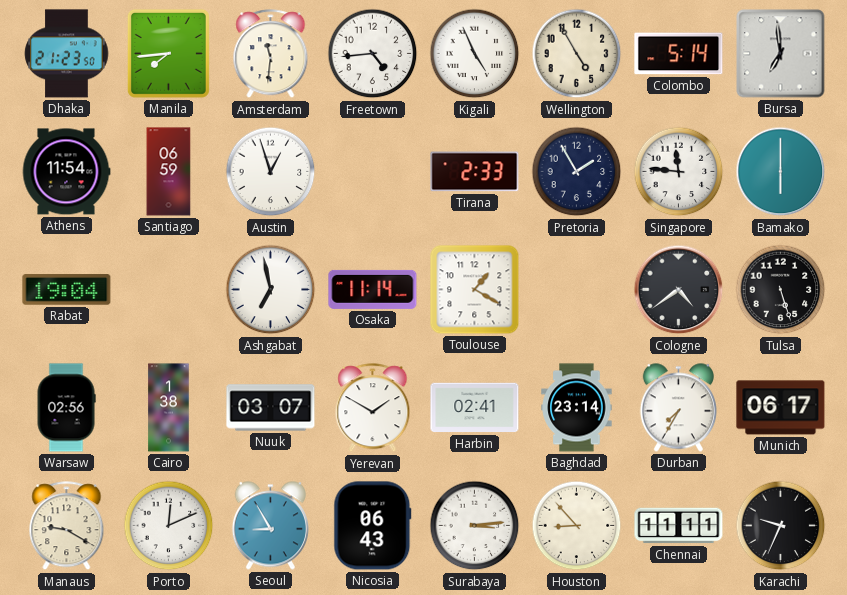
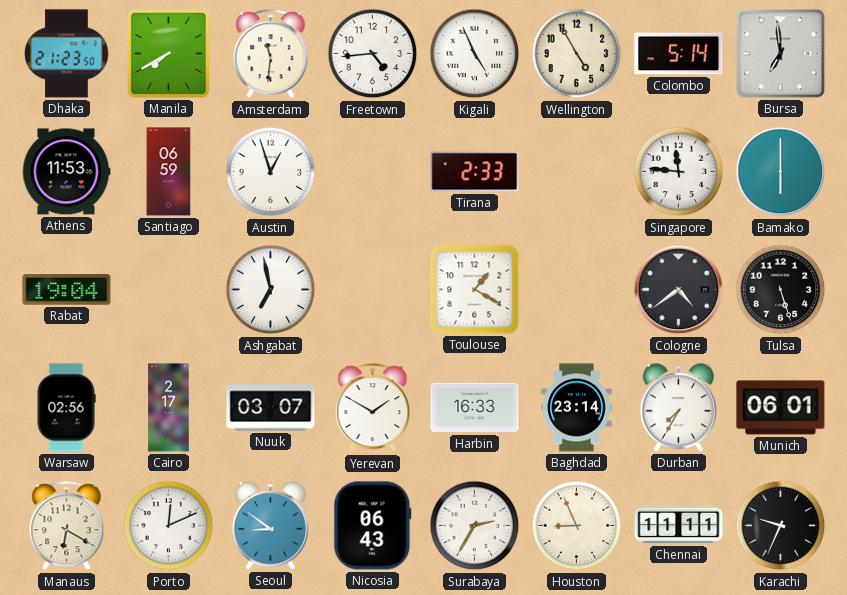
Manila: 7:44 -> 7:40 (168, 53)
Athens: 11:54 -> 11:53 (66, 172)
Pretoria: 1:55 -> none (577, 172)
Osaka: 11:14 -> none (373, 289)
Cairo: 1:38 -> 2:17 (169, 408)
Harbin: 02:41 -> 16:33 (475, 408)
Munich: 06:17 -> 06:01 (781, 408)
Manaus: 9:20 -> 6:20 (67, 526)
Seoul: 8:55 -> 8:51 (270, 526)
Surabaya: 3:14 -> 2:35 (475, 526)
Houston: 8:53 -> 8:56 (577, 526)
